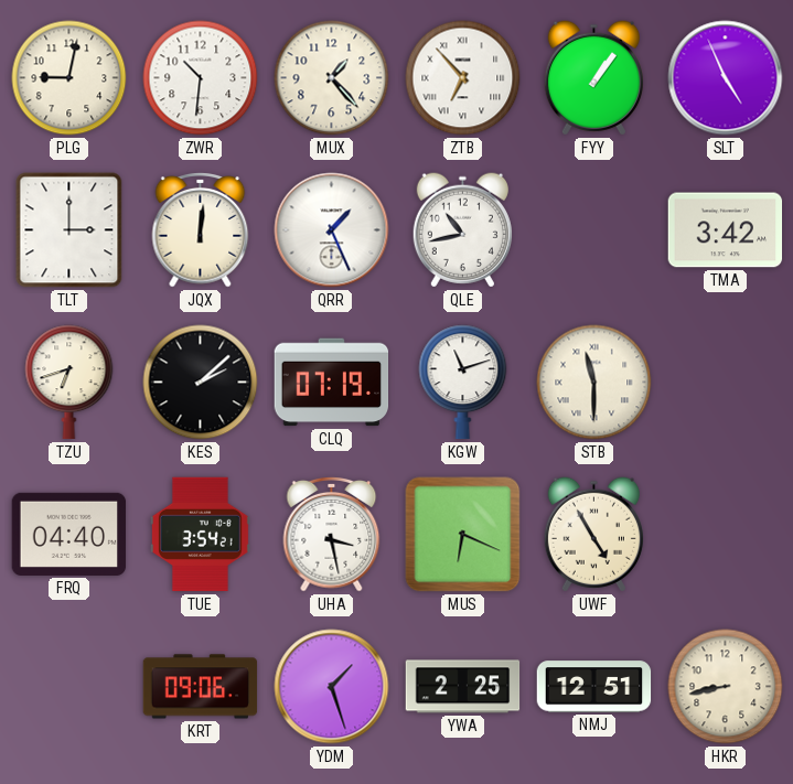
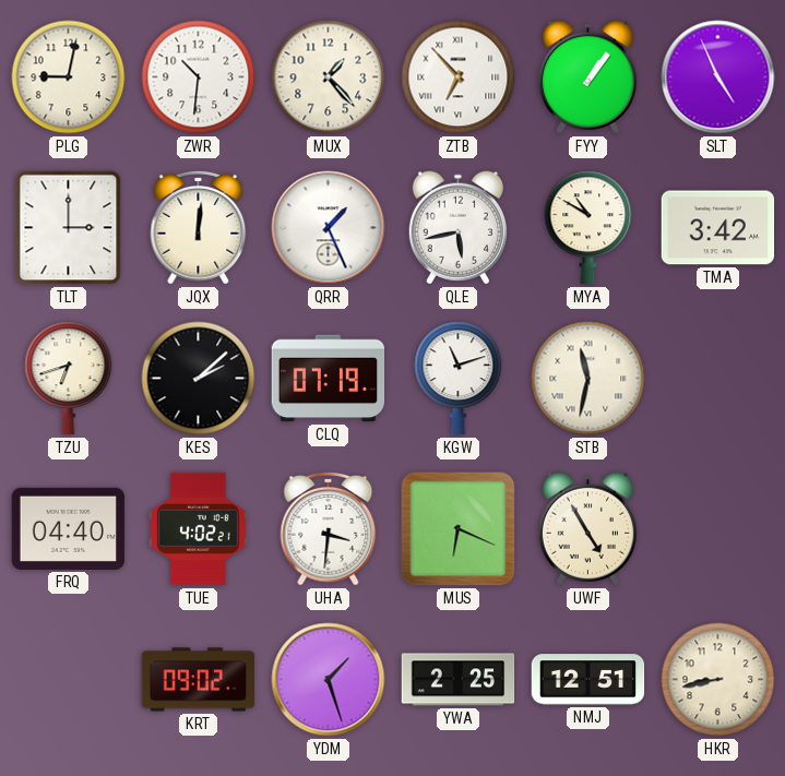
QLE: 10:43 -> 5:43 (457, 228)
MYA: none -> 10:50 (588, 228)
STB: 11:30 -> 11:32 (588, 379)
TUE: 3:54 -> 4:02 (198, 529)
UHA: 3:28 -> 3:31 (329, 528)
KRT: 09:06 -> 09:02 (199, 680)
